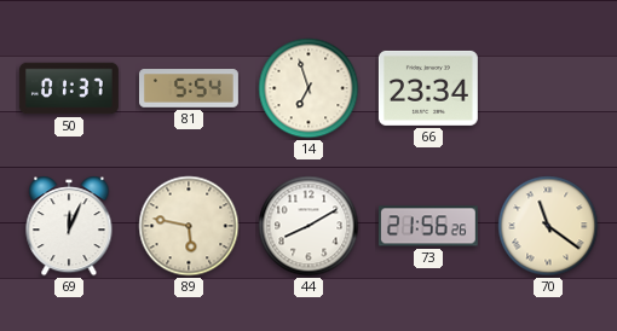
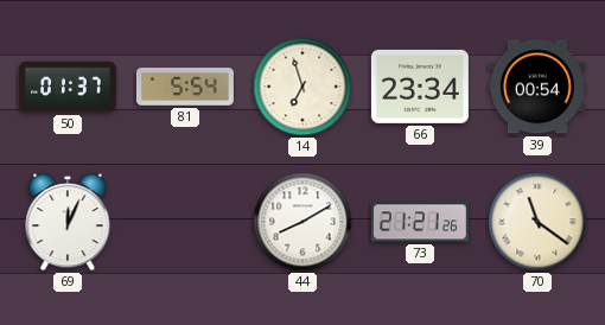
39: none -> 00:54 (537, 87)
89: 5:47 -> none (189, 226)
73: 21:56 -> 21:21 (420, 222)
